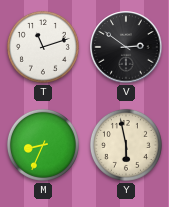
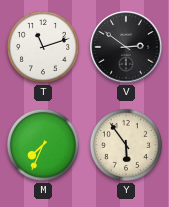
M: 8:34 -> 7:34 (43, 145)
Y: 5:58 -> 5:54 (126, 145)
